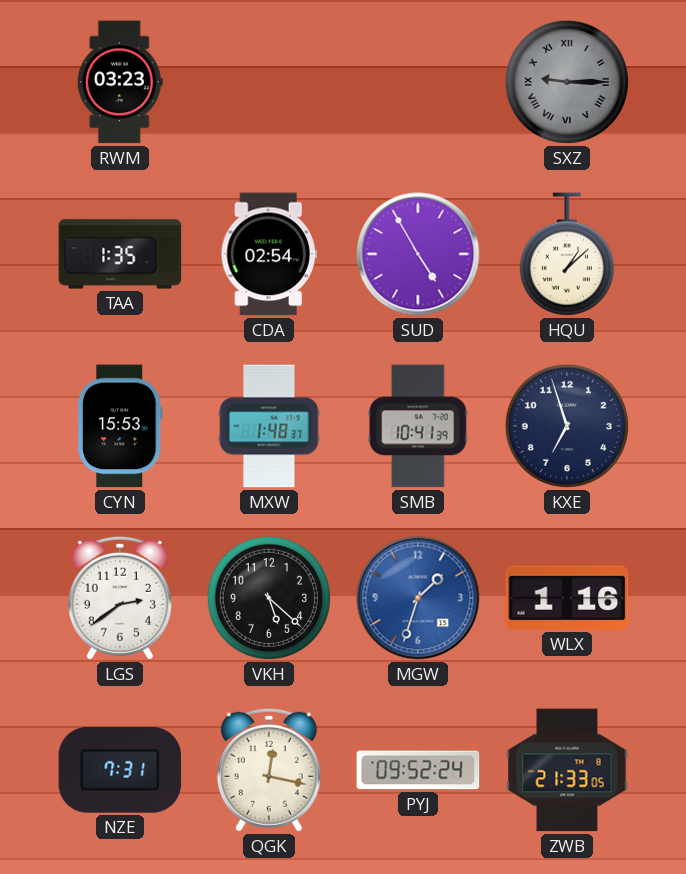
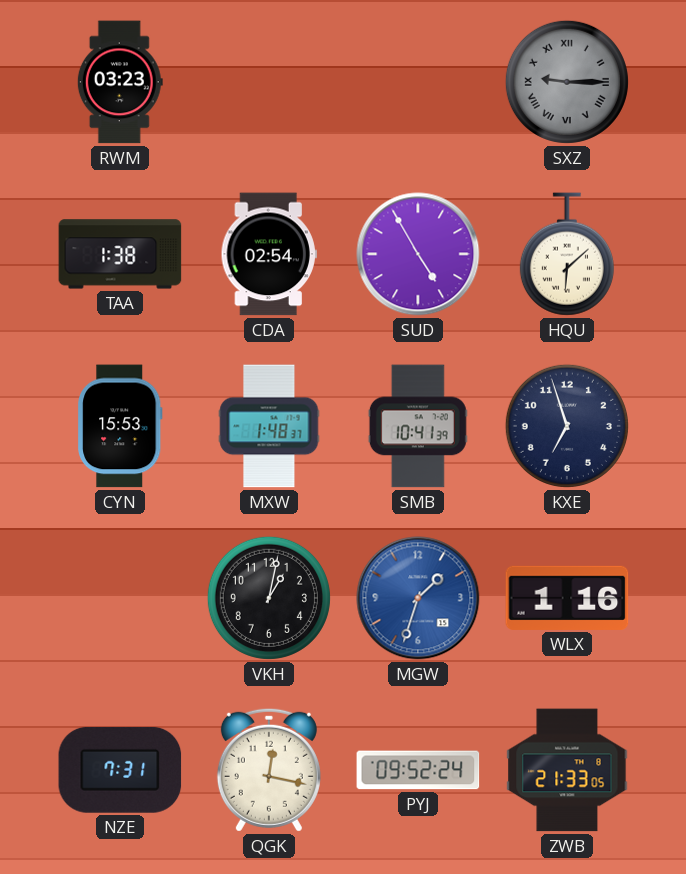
TAA: 1:35 -> 1:38 (120, 254)
HQU: 1:08 -> 6:08 (567, 254)
LGS: 2:39 -> none (120, 598)
VKH: 5:22 -> 1:02 (269, 598)
